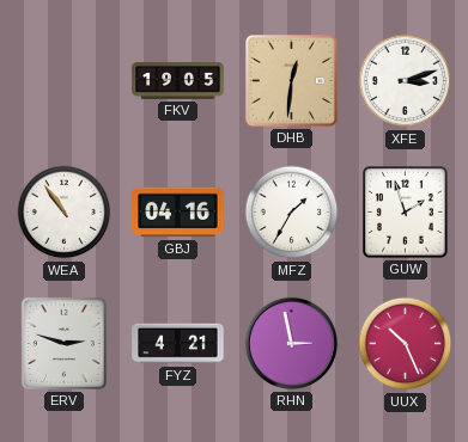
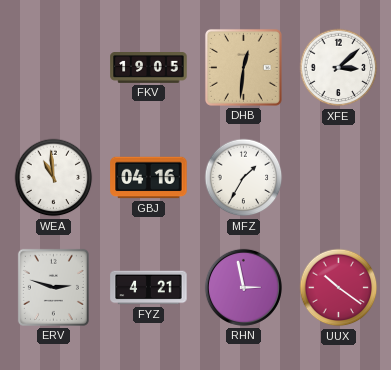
XFE: 3:12 -> 3:08 (339, 68)
WEA: 10:54 -> 10:59 (54, 178)
GUW: 1:57 -> none (406, 213)
UUX: 10:26 -> 10:21 (339, 288)
